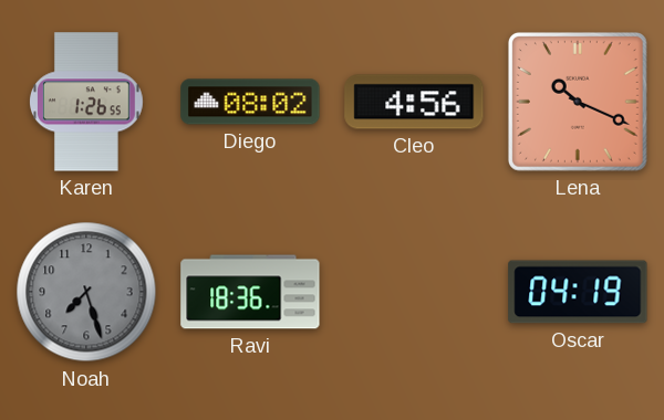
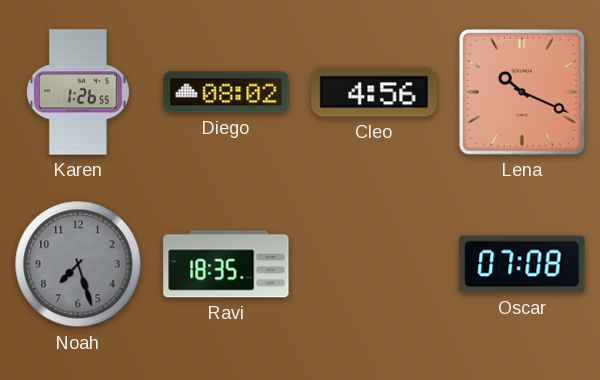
Ravi: 18:36 -> 18:35 (226, 264)
Oscar: 04:19 -> 07:08 (522, 264)
